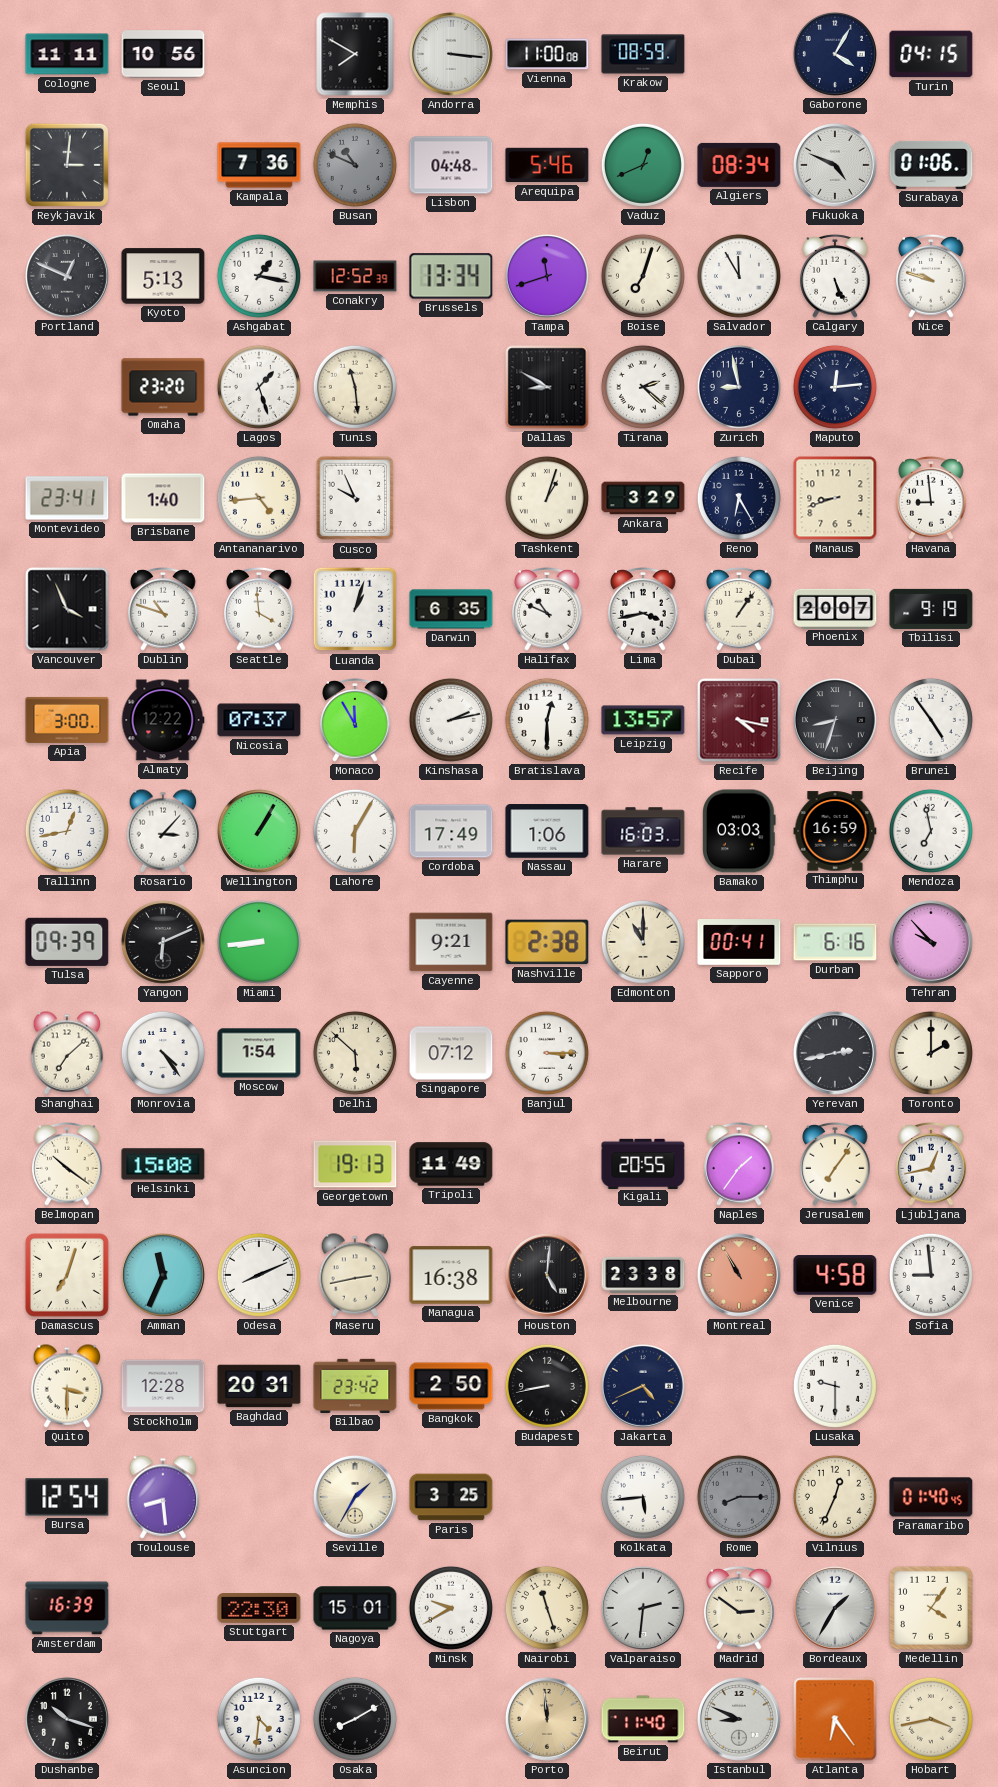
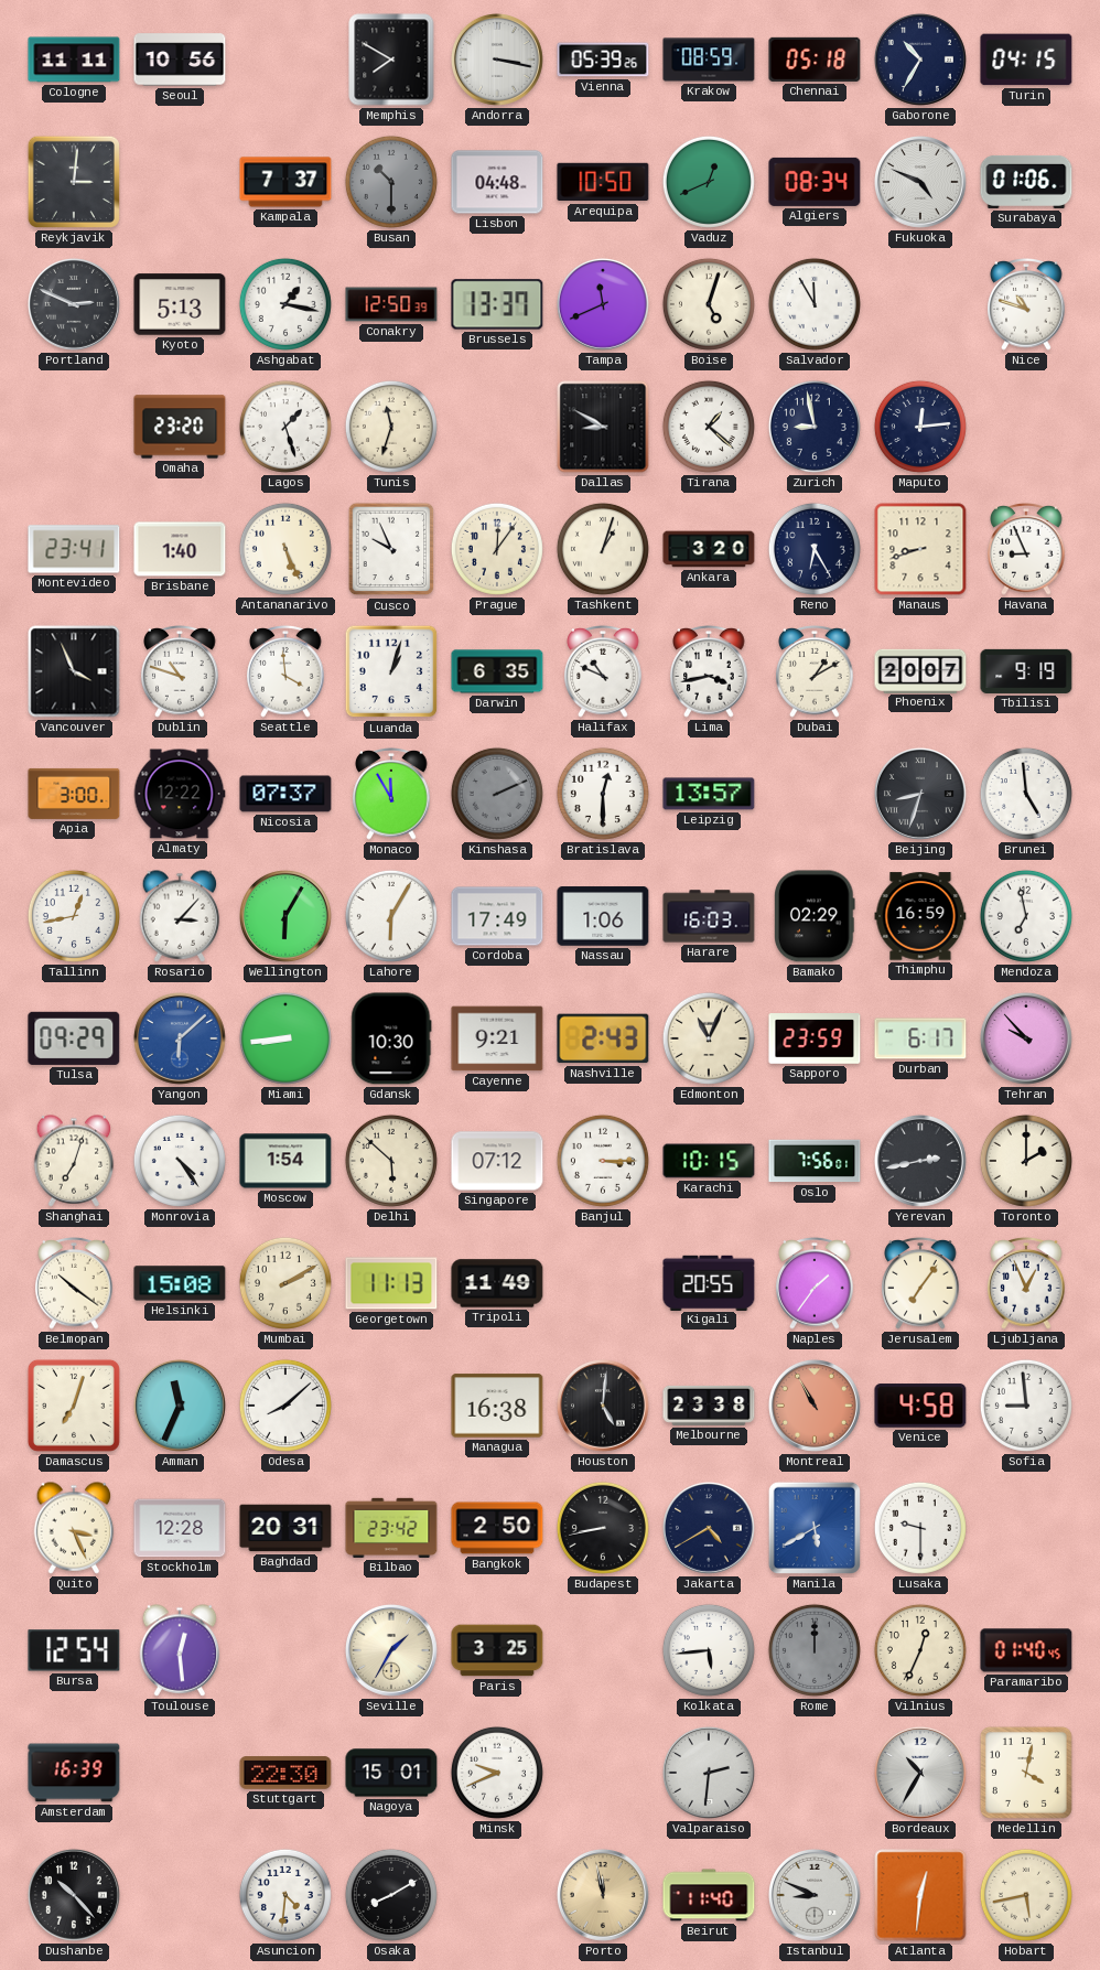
Andorra: 3:16 -> 3:17 (497, 60)
Vienna: 11:00 -> 05:39 (603, 60)
Chennai: none -> 05:18 (815, 60)
Gaborone: 4:05 -> 10:35 (920, 60)
Kampala: 7:36 -> 7:37 (285, 182)
Busan: 10:49 -> 10:30 (391, 182)
Arequipa: 5:46 -> 10:50 (603, 182)
Portland: 12:49 -> 2:49 (74, 304)
Conakry: 12:52 -> 12:50 (391, 304)
Brussels: 13:34 -> 13:37 (497, 304)
Tampa: 11:42 -> 11:41 (603, 304)
Boise: 7:03 -> 5:03 (709, 304)
Calgary: 5:26 -> none (835, 276)
Nice: 9:48 -> 10:48 (1026, 304)
Tunis: 11:29 -> 11:33 (391, 427)
Tirana: 2:22 -> 1:22 (709, 427)
Antananarivo: 4:44 -> 5:26 (285, 549)
Prague: none -> 12:06 (497, 549)
Ankara: 3:29 -> 3:20 (709, 549)
Havana: 8:59 -> 8:56 (1026, 549)
Dubai: 1:06 -> 1:10 (815, 671)
Kinshasa: 2:13 -> 2:11 (497, 794)
Kinshasa dial: white -> grey (497, 794)
Recife: 4:17 -> none (739, 720)
Brunei: 4:54 -> 4:59 (1026, 794)
Wellington: 1:05 -> 6:05 (285, 916)
Bamako: 03:03 -> 02:29 (815, 916)
Tulsa: 09:39 -> 09:29 (74, 1038)
Yangon: 6:11 -> 6:08 (180, 1038)
Yangon dial: black -> blue (180, 1038)
Gdansk: none -> 10:30 (391, 1038)
Nashville: 2:38 -> 2:43 (603, 1038)
Edmonton: 11:00 -> 11:04 (709, 1038)
Sapporo: 00:41 -> 23:59 (815, 1038)
Durban: 6:16 -> 6:17 (920, 1038)
Shanghai: 7:08 -> 7:03 (74, 1161)
Karachi: none -> 10:15 (709, 1161)
Oslo: none -> 7:56 (815, 1161)
Mumbai: none -> 2:10 (285, 1283)
Georgetown: 19:13 -> 11:13 (391, 1283)
Ljubljana: 12:43 -> 12:56 (1026, 1283)
Odesa: 8:11 -> 8:08 (285, 1406)
Maseru: 2:43 -> none (355, 1275)
Quito: 3:30 -> 3:26 (74, 1528)
Jakarta: 4:41 -> 4:40 (709, 1528)
Manila: none -> 5:40 (815, 1528)
Toulouse: 8:29 -> 12:29 (180, 1650)
Rome: 8:15 -> 12:00 (815, 1650)
Minsk: 9:40 -> 9:41 (497, 1773)
Nairobi: 11:27 -> none (547, 1608)
Madrid: 2:51 -> none (739, 1608)
Bordeaux: 1:35 -> 10:35 (920, 1773)
Medellin: 4:06 -> 4:02 (1026, 1773)
Dushanbe: 10:18 -> 10:23 (74, 1895)
Porto: 11:59 -> 11:58 (603, 1895)
Atlanta: 6:24 -> 12:31 (920, 1895)
Hobart: 3:43 -> 5:43 (1026, 1895)
